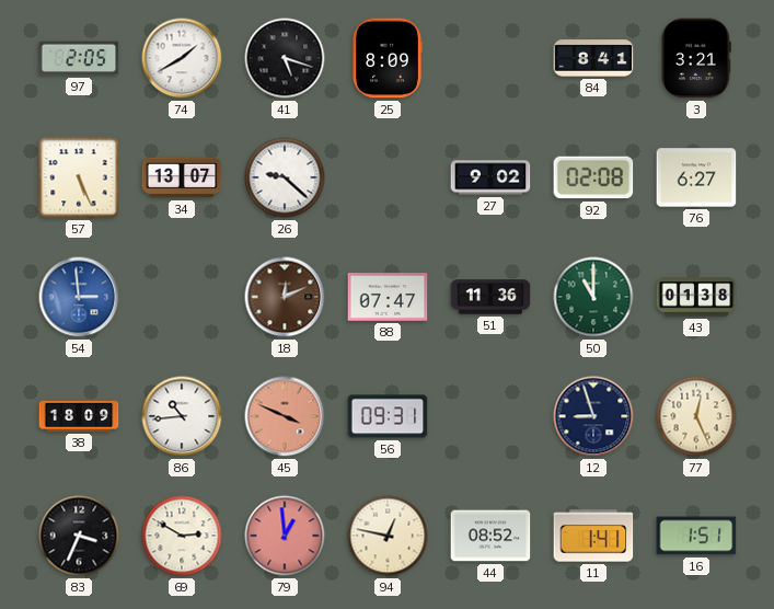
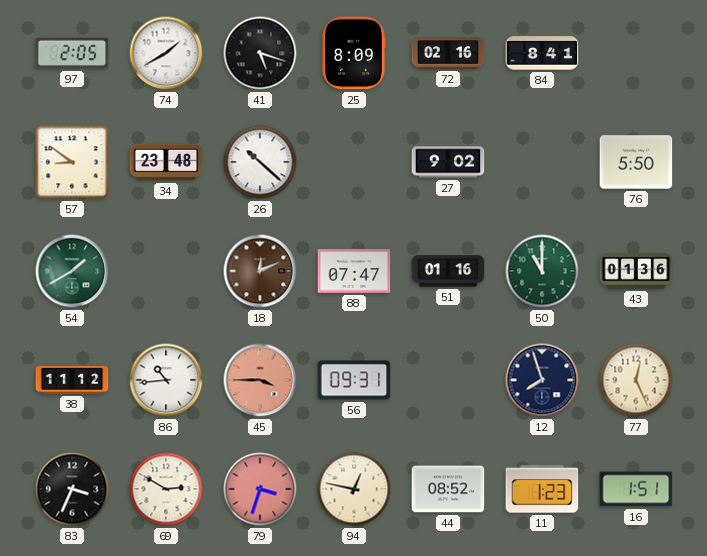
72: none -> 02:16 (448, 53)
3: 3:21 -> none (696, 58)
57: 5:26 -> 8:51 (72, 162)
34: 13:07 -> 23:48 (166, 162)
26: 9:22 -> 10:22 (260, 162)
92: 02:08 -> none (593, 177)
76: 6:27 -> 5:50 (636, 162)
54: 2:59 -> 1:40 (72, 271)
54 dial: blue -> green (72, 271)
51: 11:36 -> 01:16 (448, 271)
43: 01:38 -> 01:36 (636, 271)
38: 18:09 -> 11:12 (72, 380)
45: 3:49 -> 3:45 (260, 380)
12: 8:57 -> 7:57 (542, 380)
79: 12:59 -> 3:33 (260, 489)
11: 1:41 -> 1:23 (542, 489)
